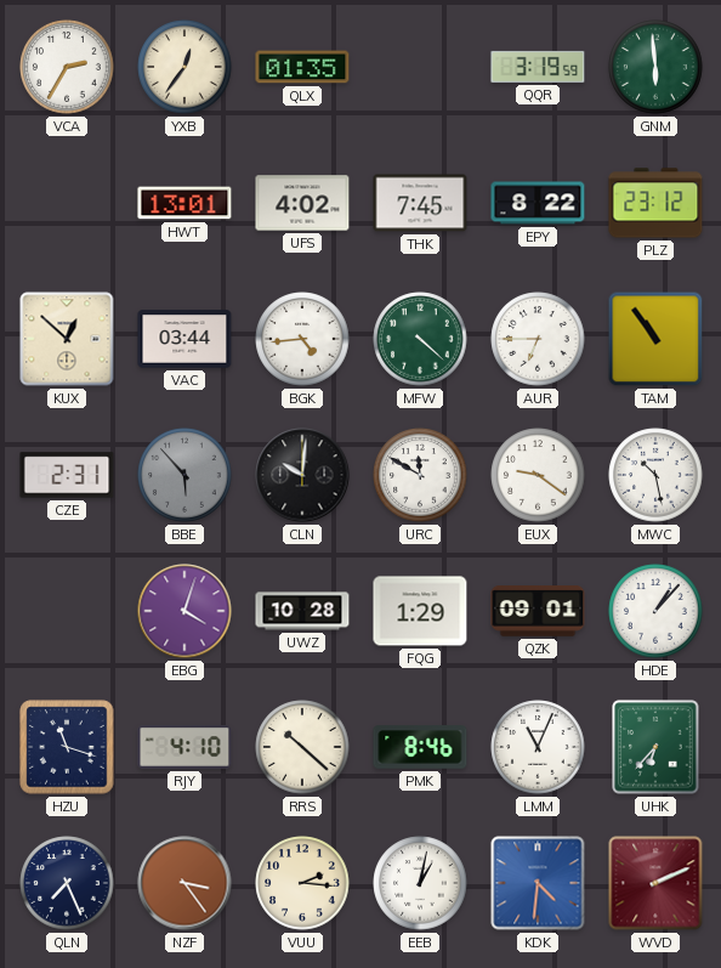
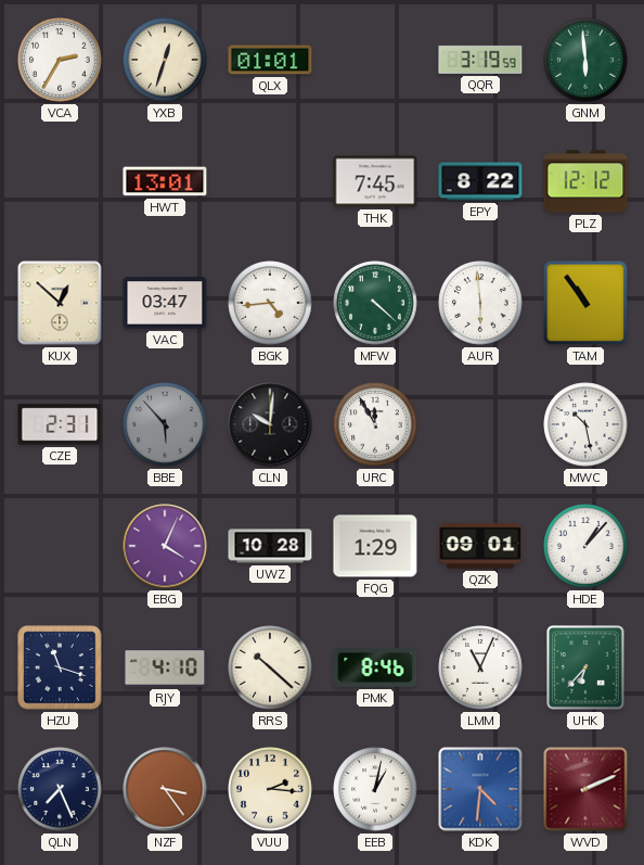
YXB: 12:36 -> 12:33 (165, 60)
QLX: 01:35 -> 01:01 (270, 60)
UFS: 4:02 -> none (302, 203)
PLZ: 23:12 -> 12:12 (585, 181)
VAC: 03:44 -> 03:47 (165, 303)
AUR: 6:45 -> 5:59 (480, 303)
URC: 11:50 -> 11:55 (375, 424)
EUX: 9:21 -> none (538, 475)
EBG: 4:03 -> 4:04 (165, 546)
